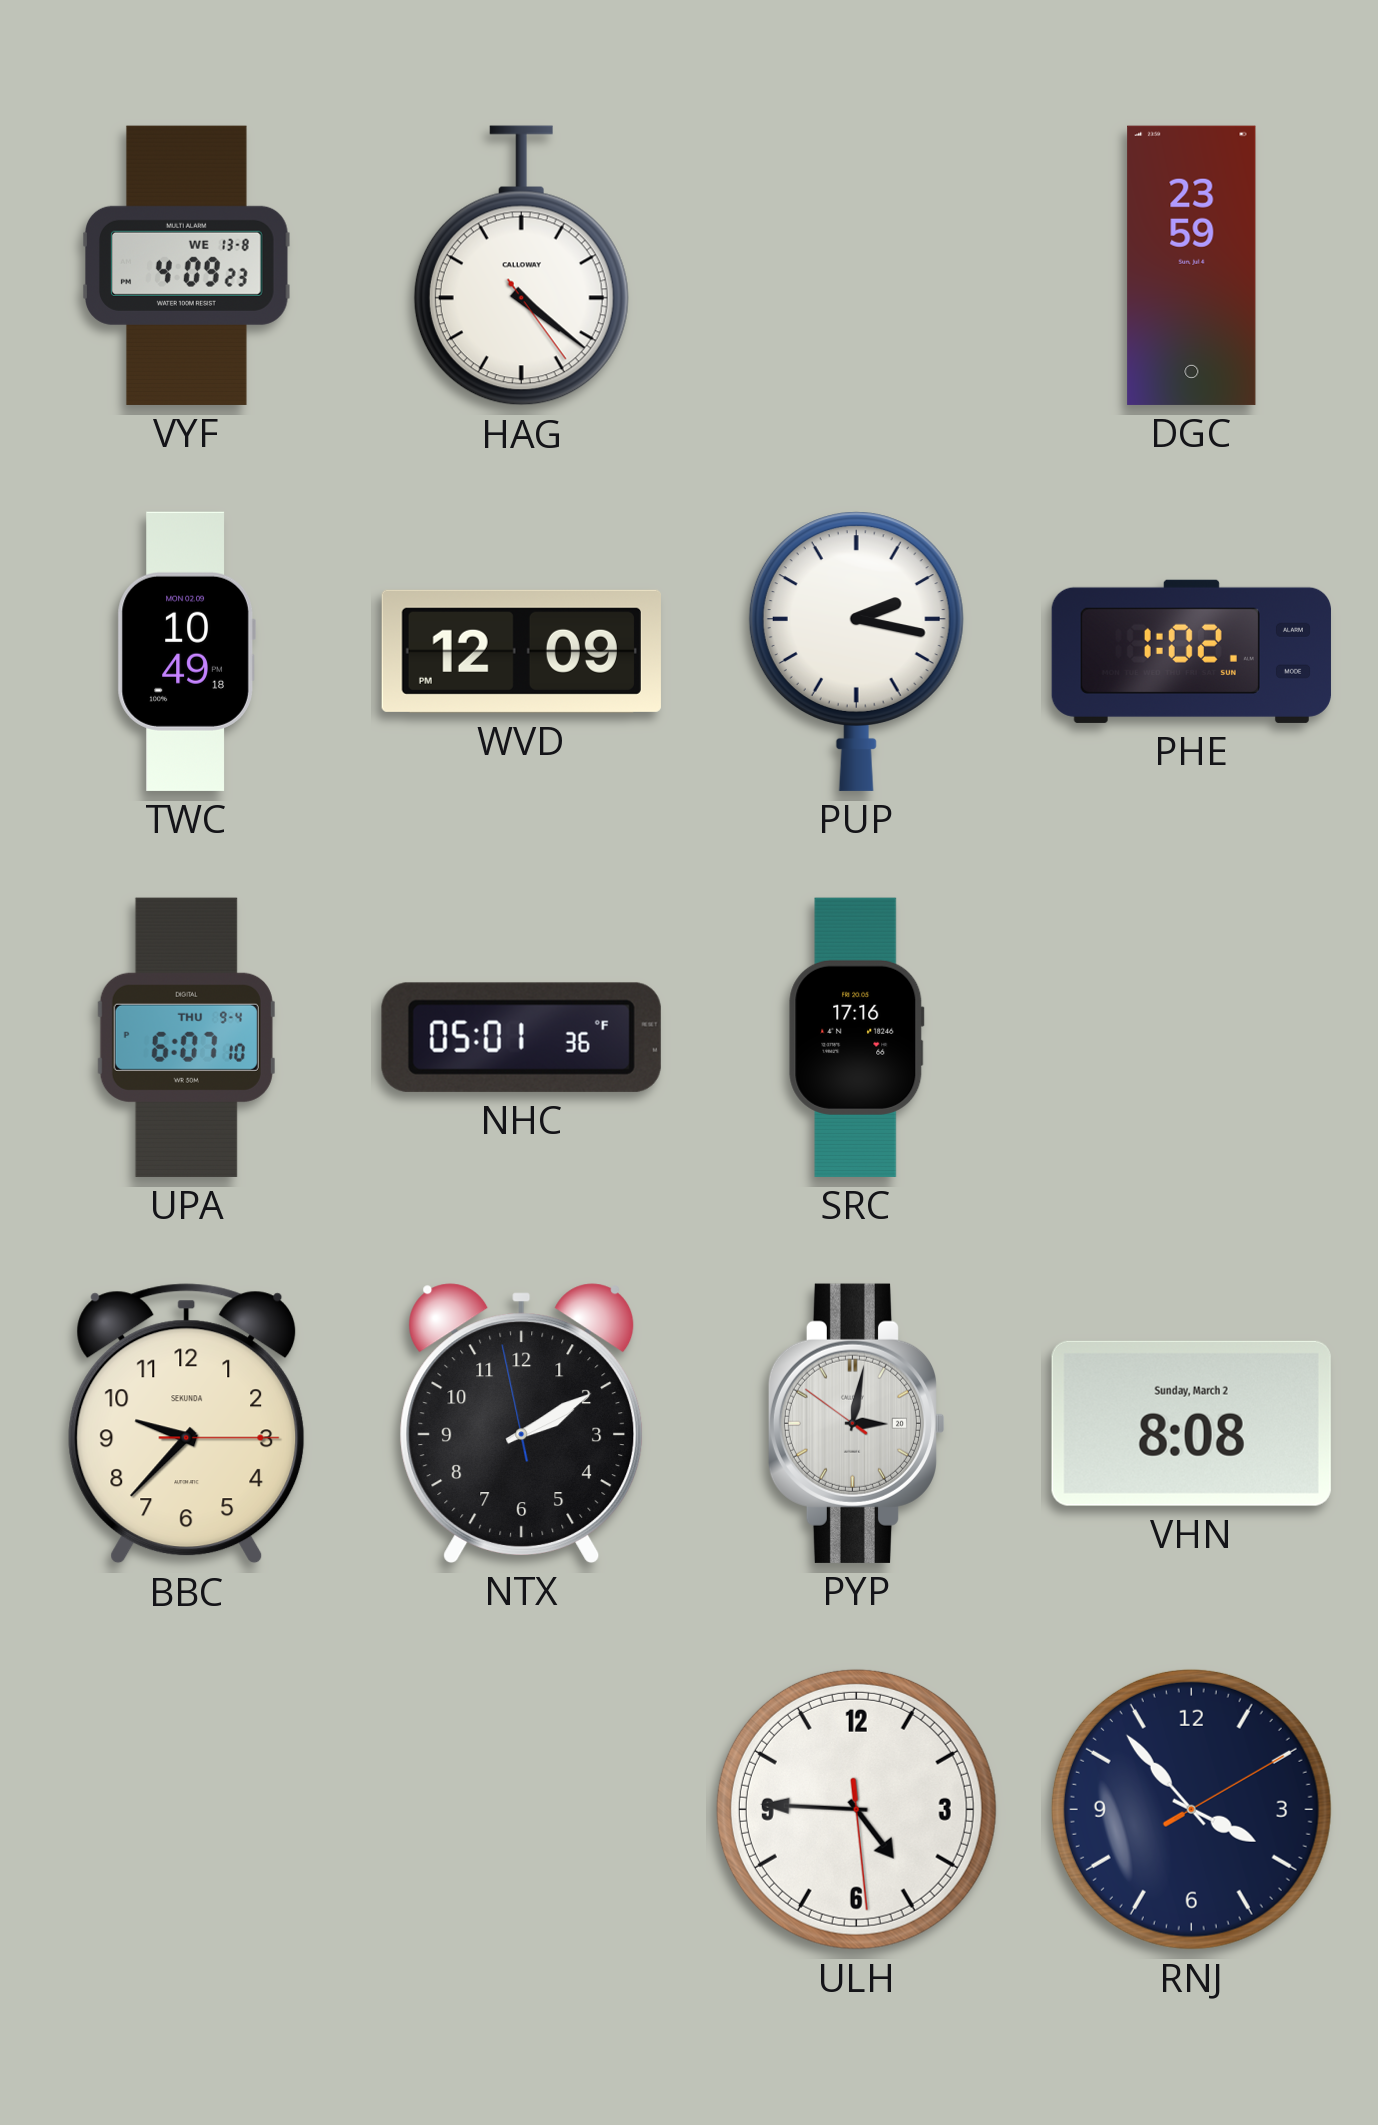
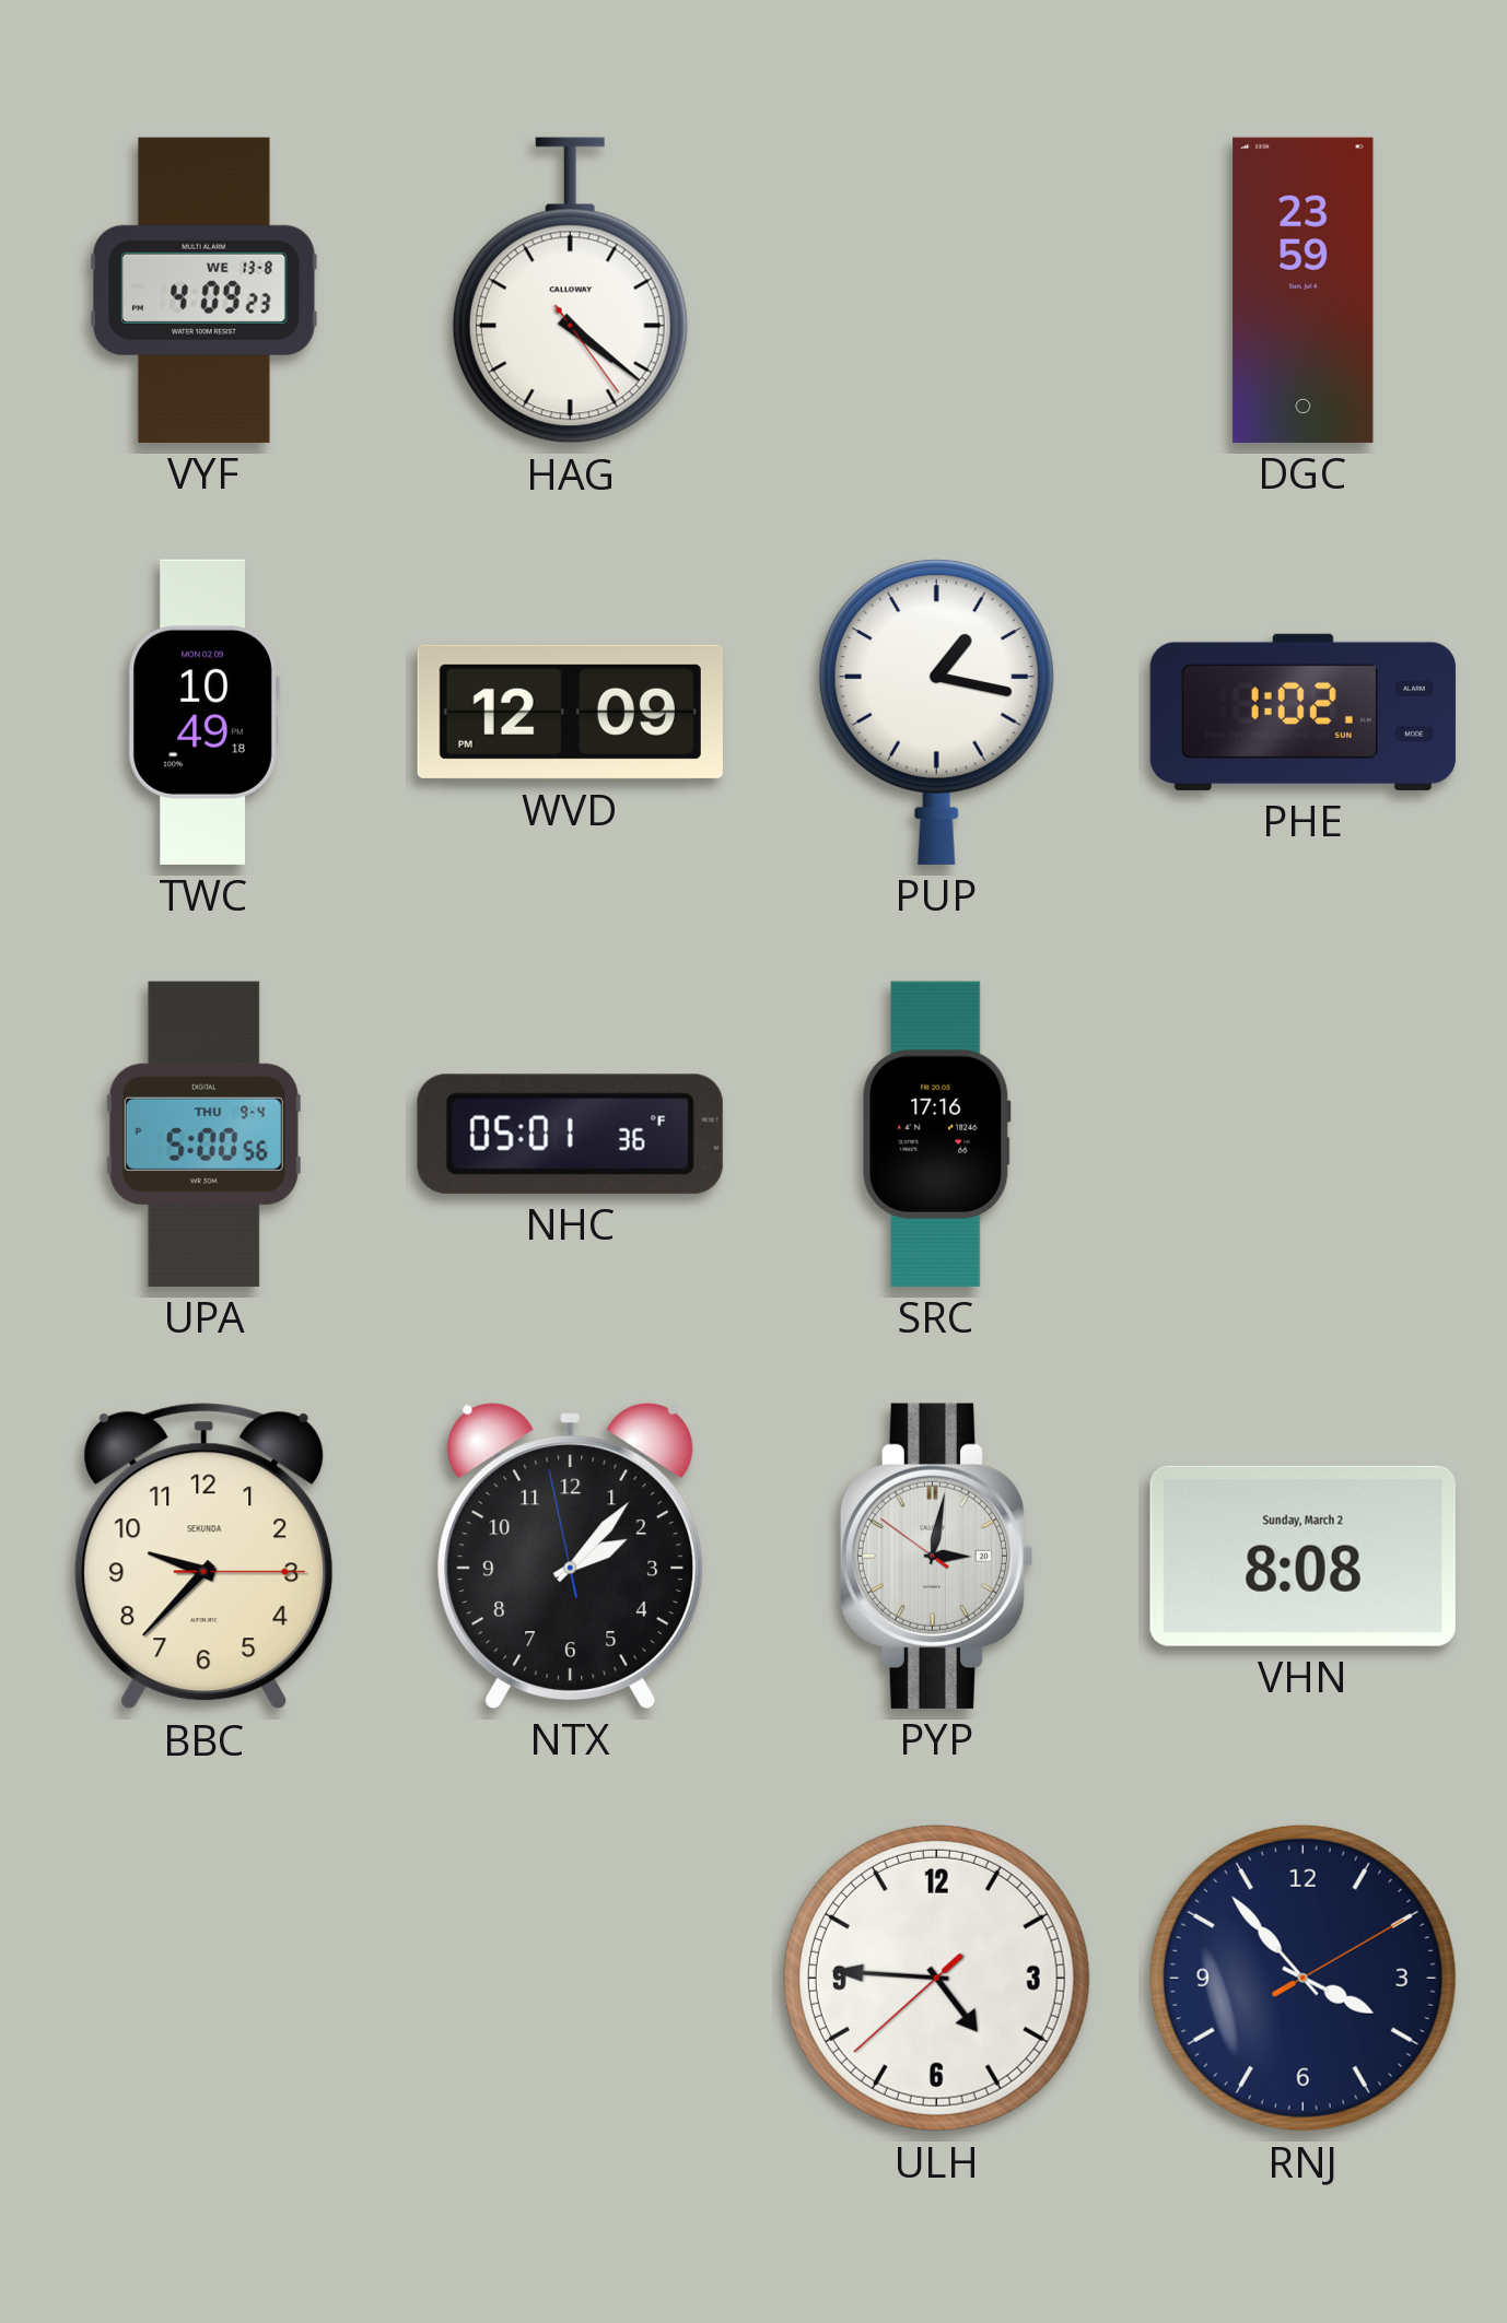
PUP: 2:17 -> 1:17 (936, 712)
UPA: 6:07 -> 5:00 (203, 1134)
NTX: 2:09 -> 2:06 (571, 1556)
ULH: 4:45:29 -> 4:45:38 (936, 1978)
